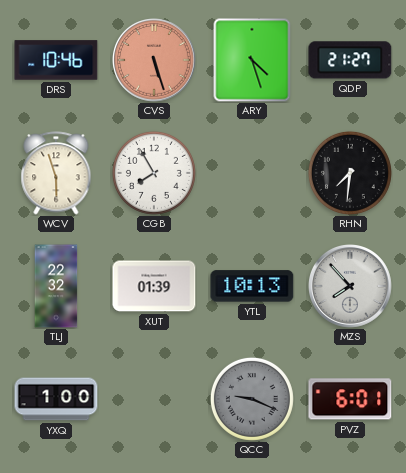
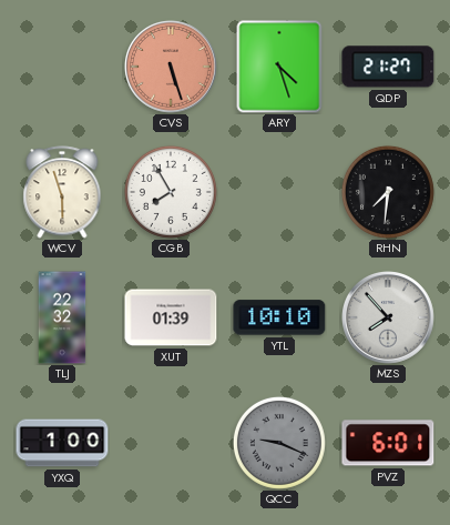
DRS: 10:46 -> none (56, 60)
YTL: 10:13 -> 10:10 (279, 317)
